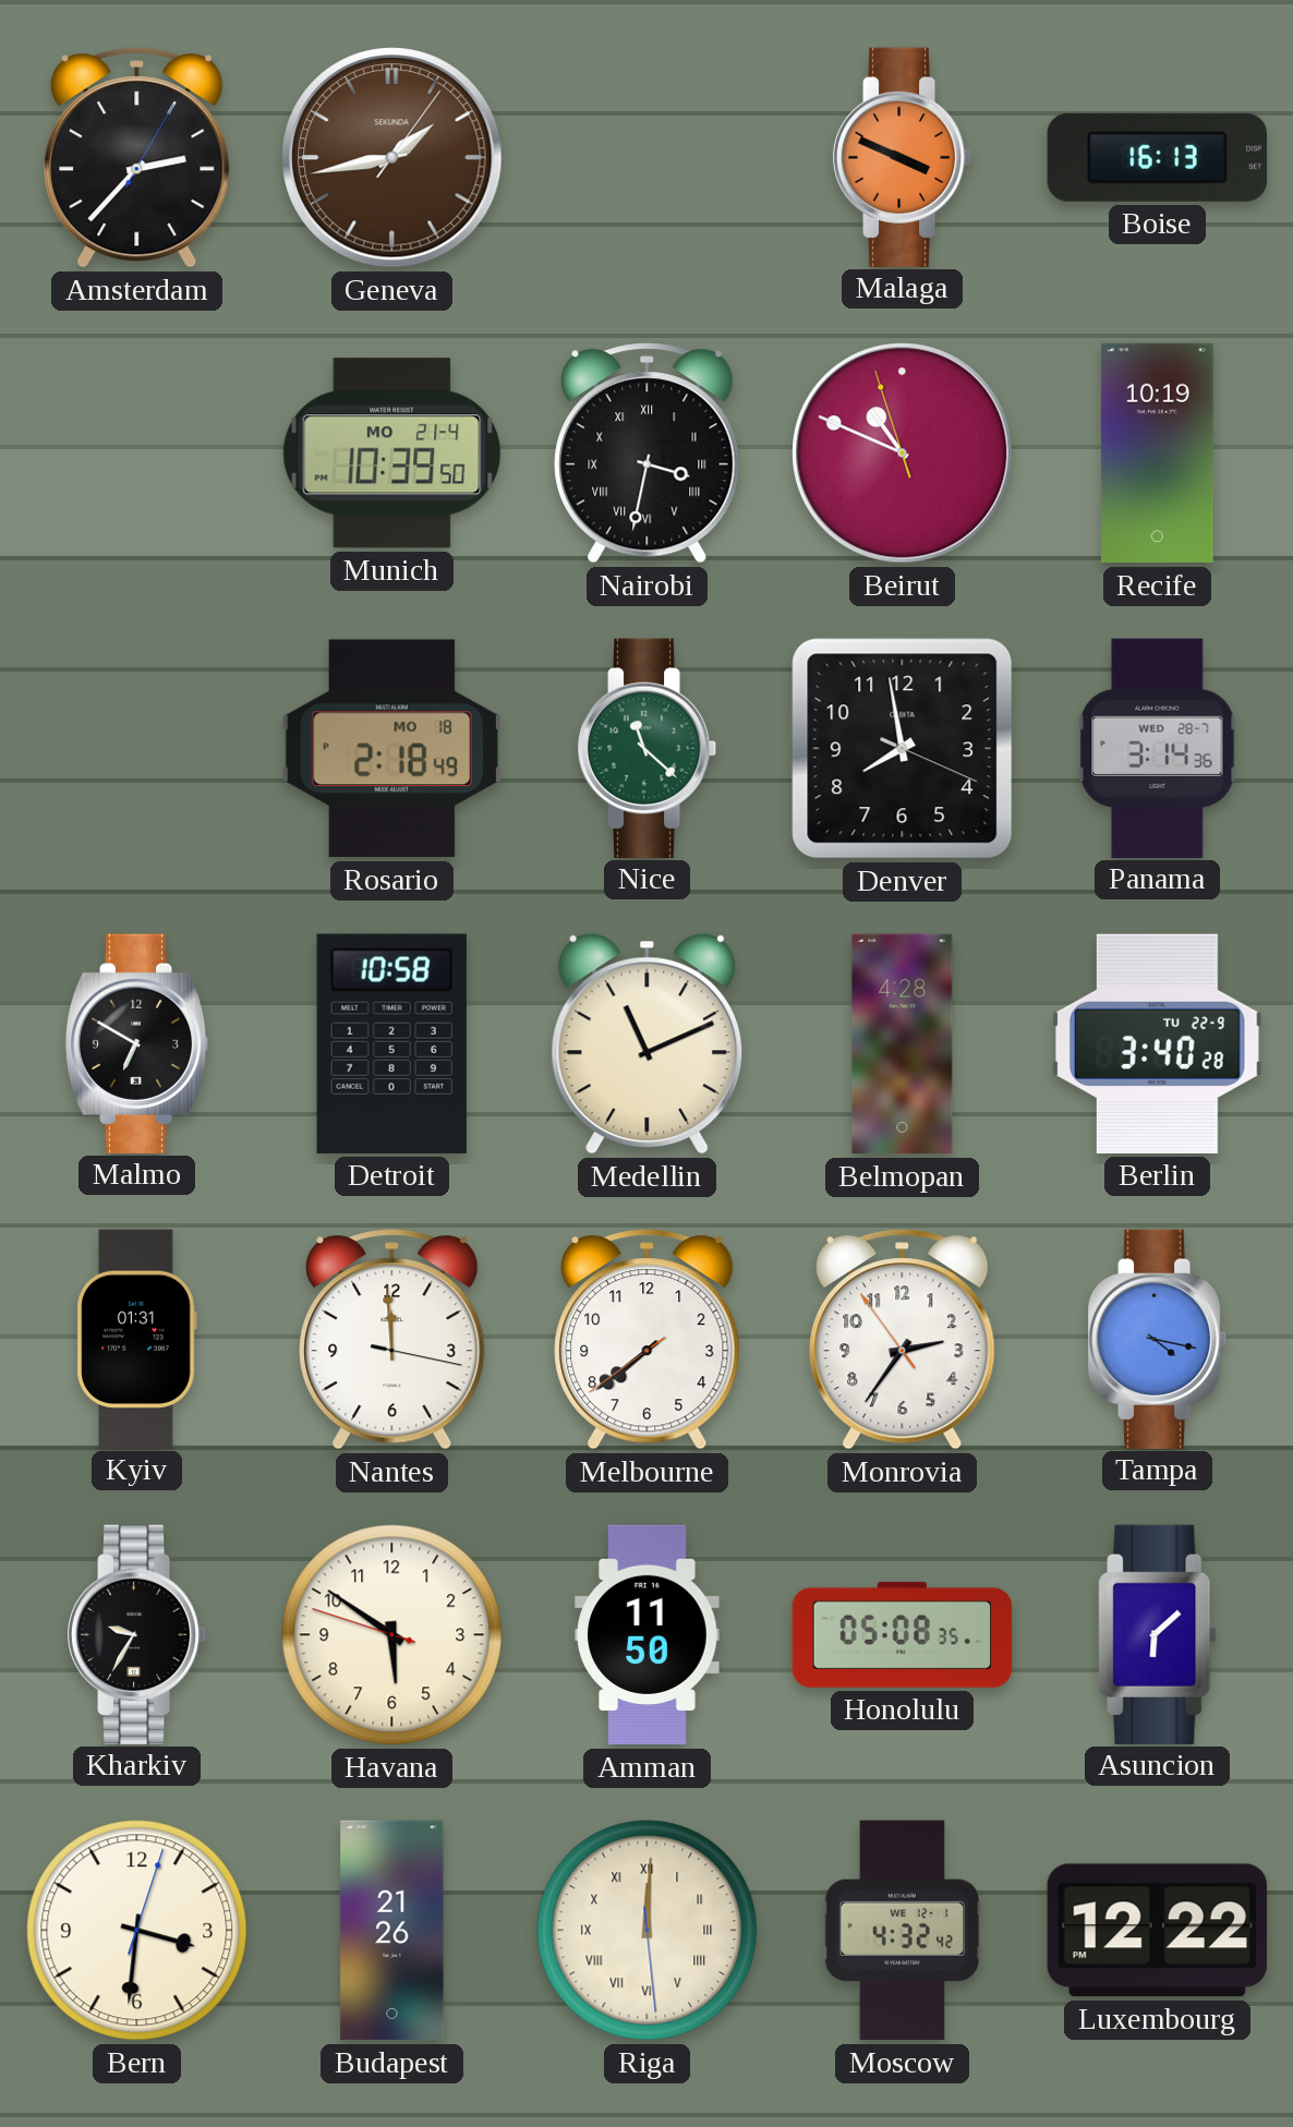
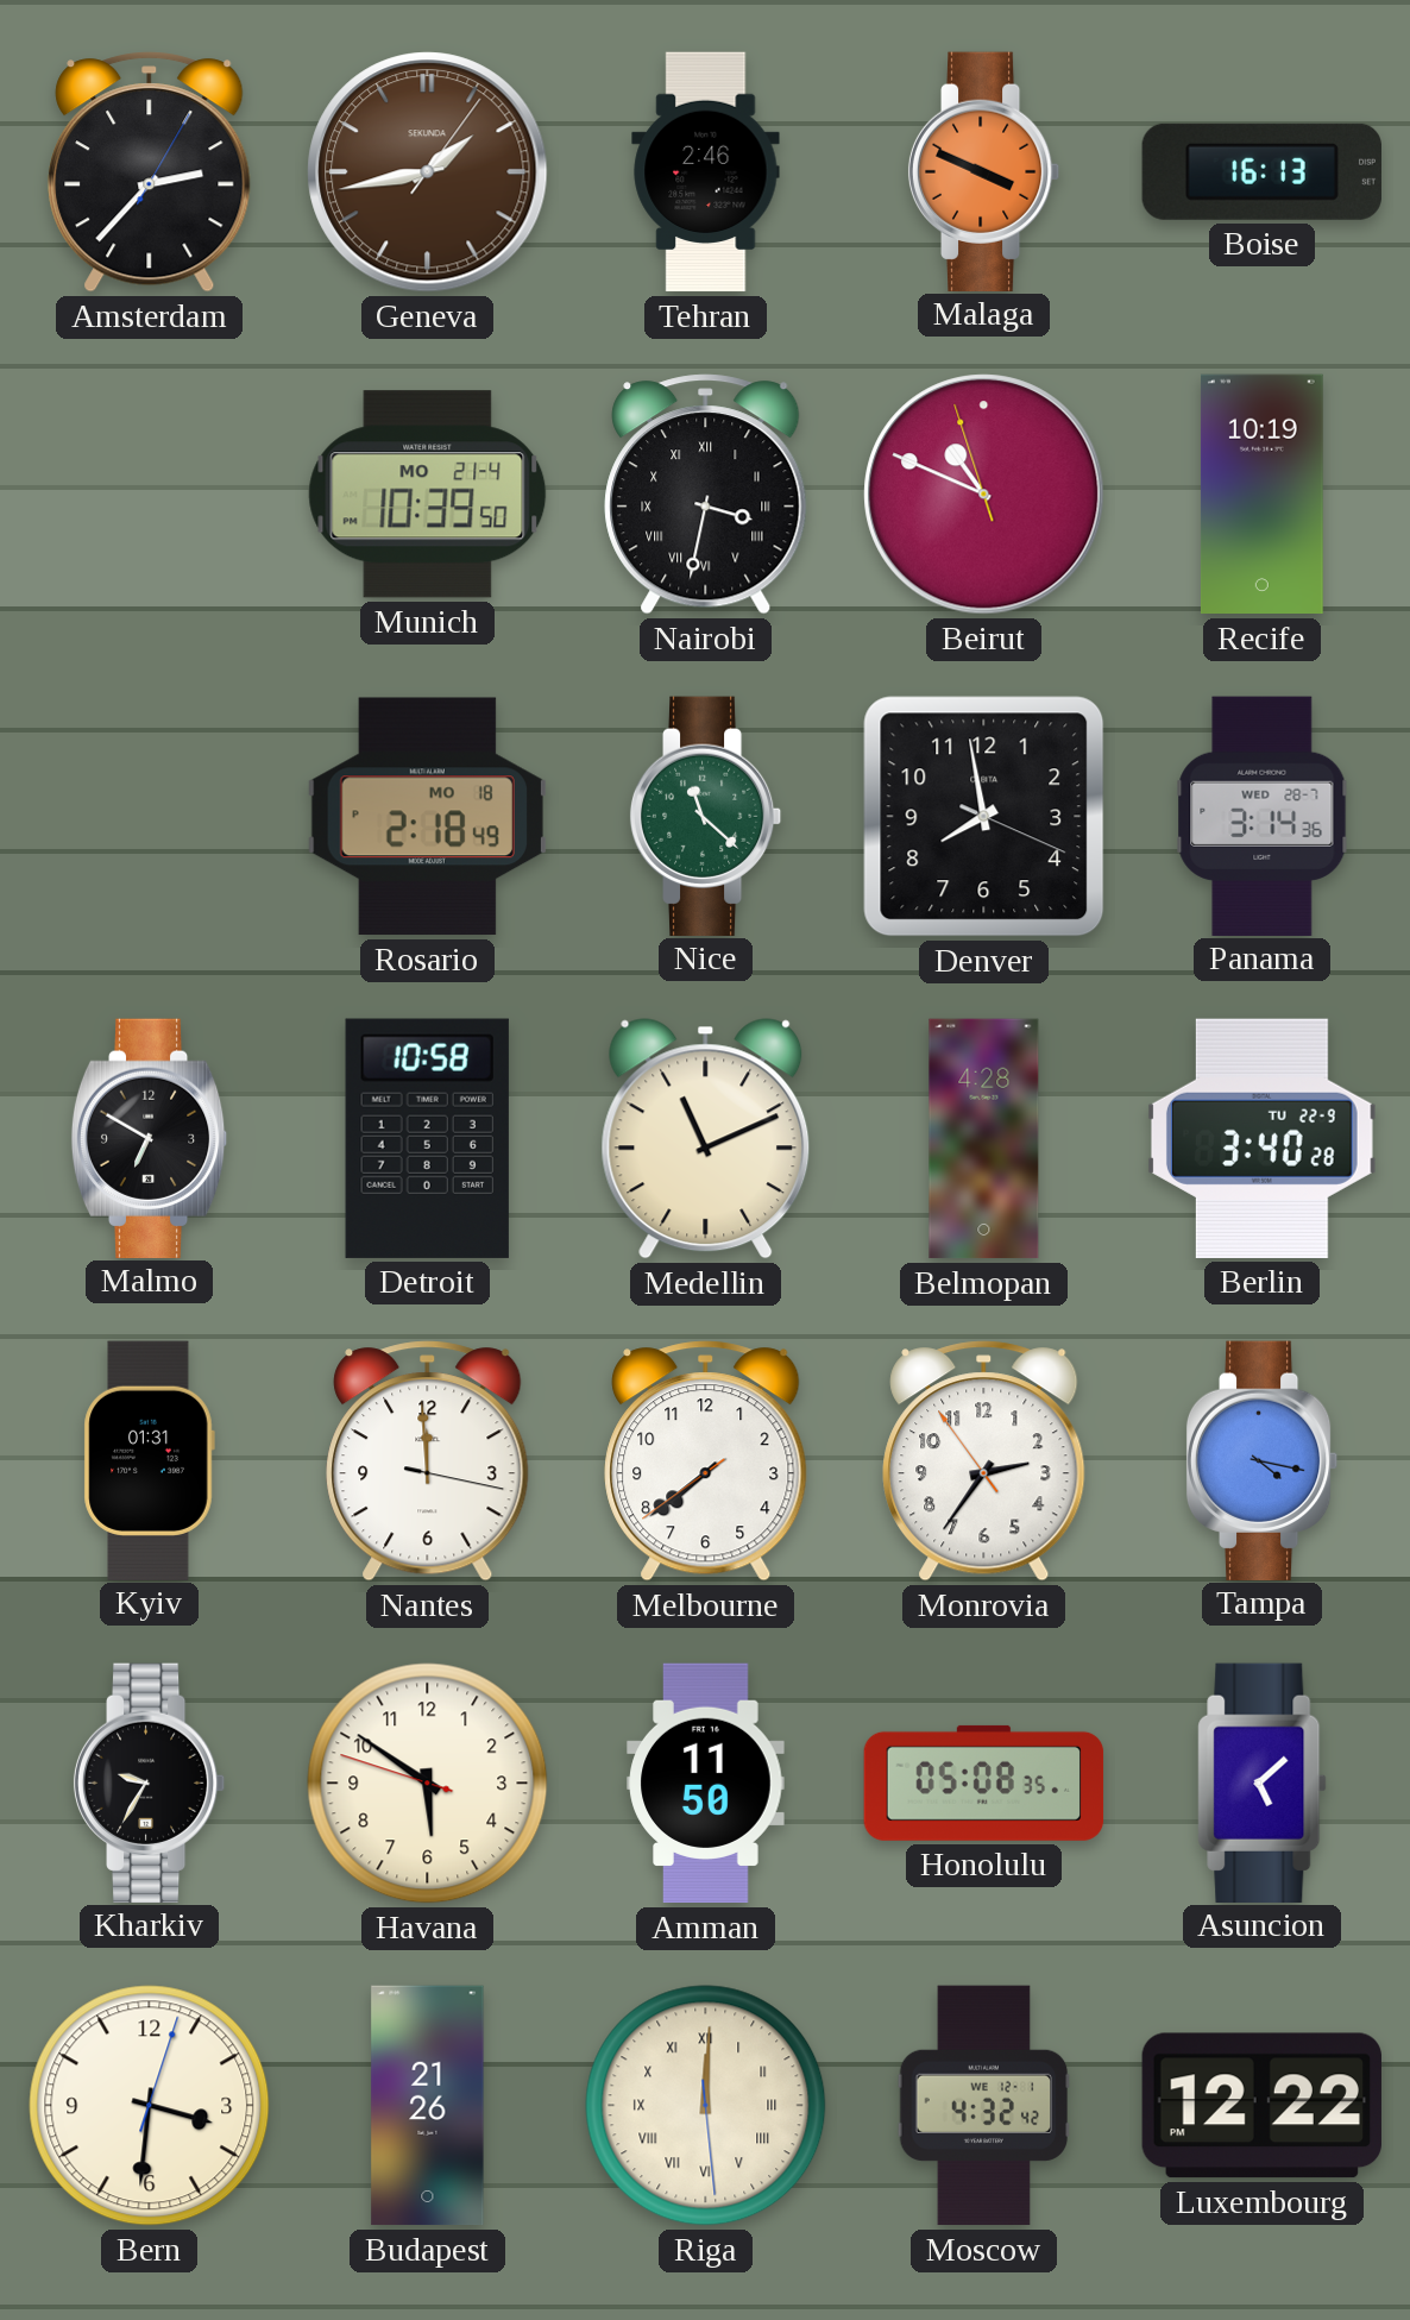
Tehran: none -> 2:46 (706, 172)
Asuncion: 6:08 -> 5:08 (1263, 1783)
